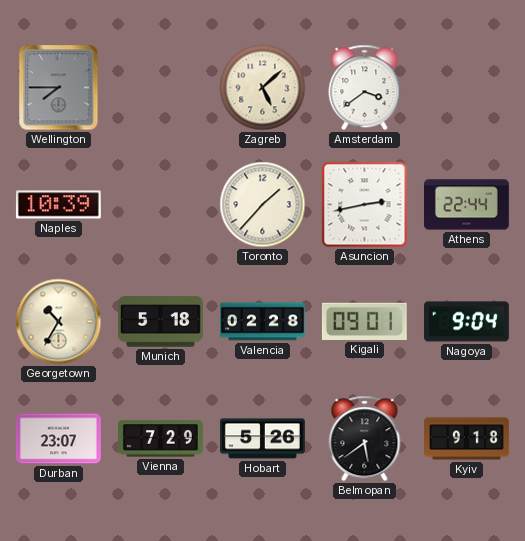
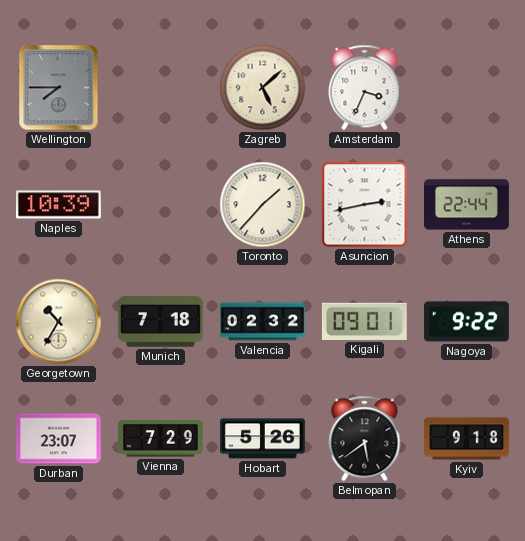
Amsterdam: 3:39 -> 3:34 (365, 88)
Munich: 5:18 -> 7:18 (161, 322)
Valencia: 02:28 -> 02:32 (263, 322)
Nagoya: 9:04 -> 9:22 (466, 322)
